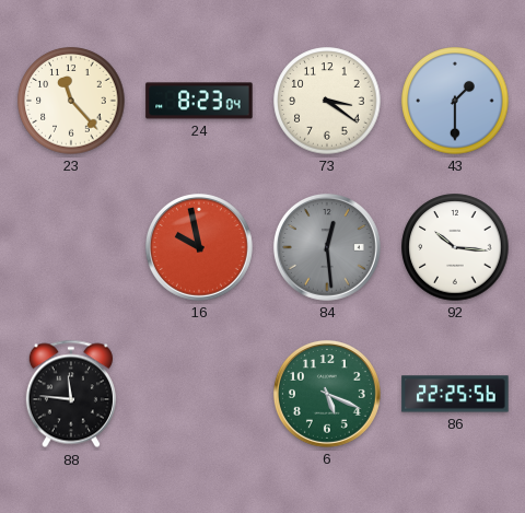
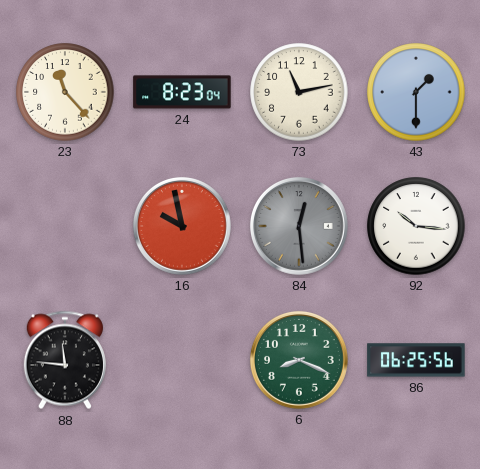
73: 3:21 -> 11:13 (299, 92)
6: 5:19 -> 8:19 (299, 360)
86: 22:25 -> 06:25 (416, 360)
